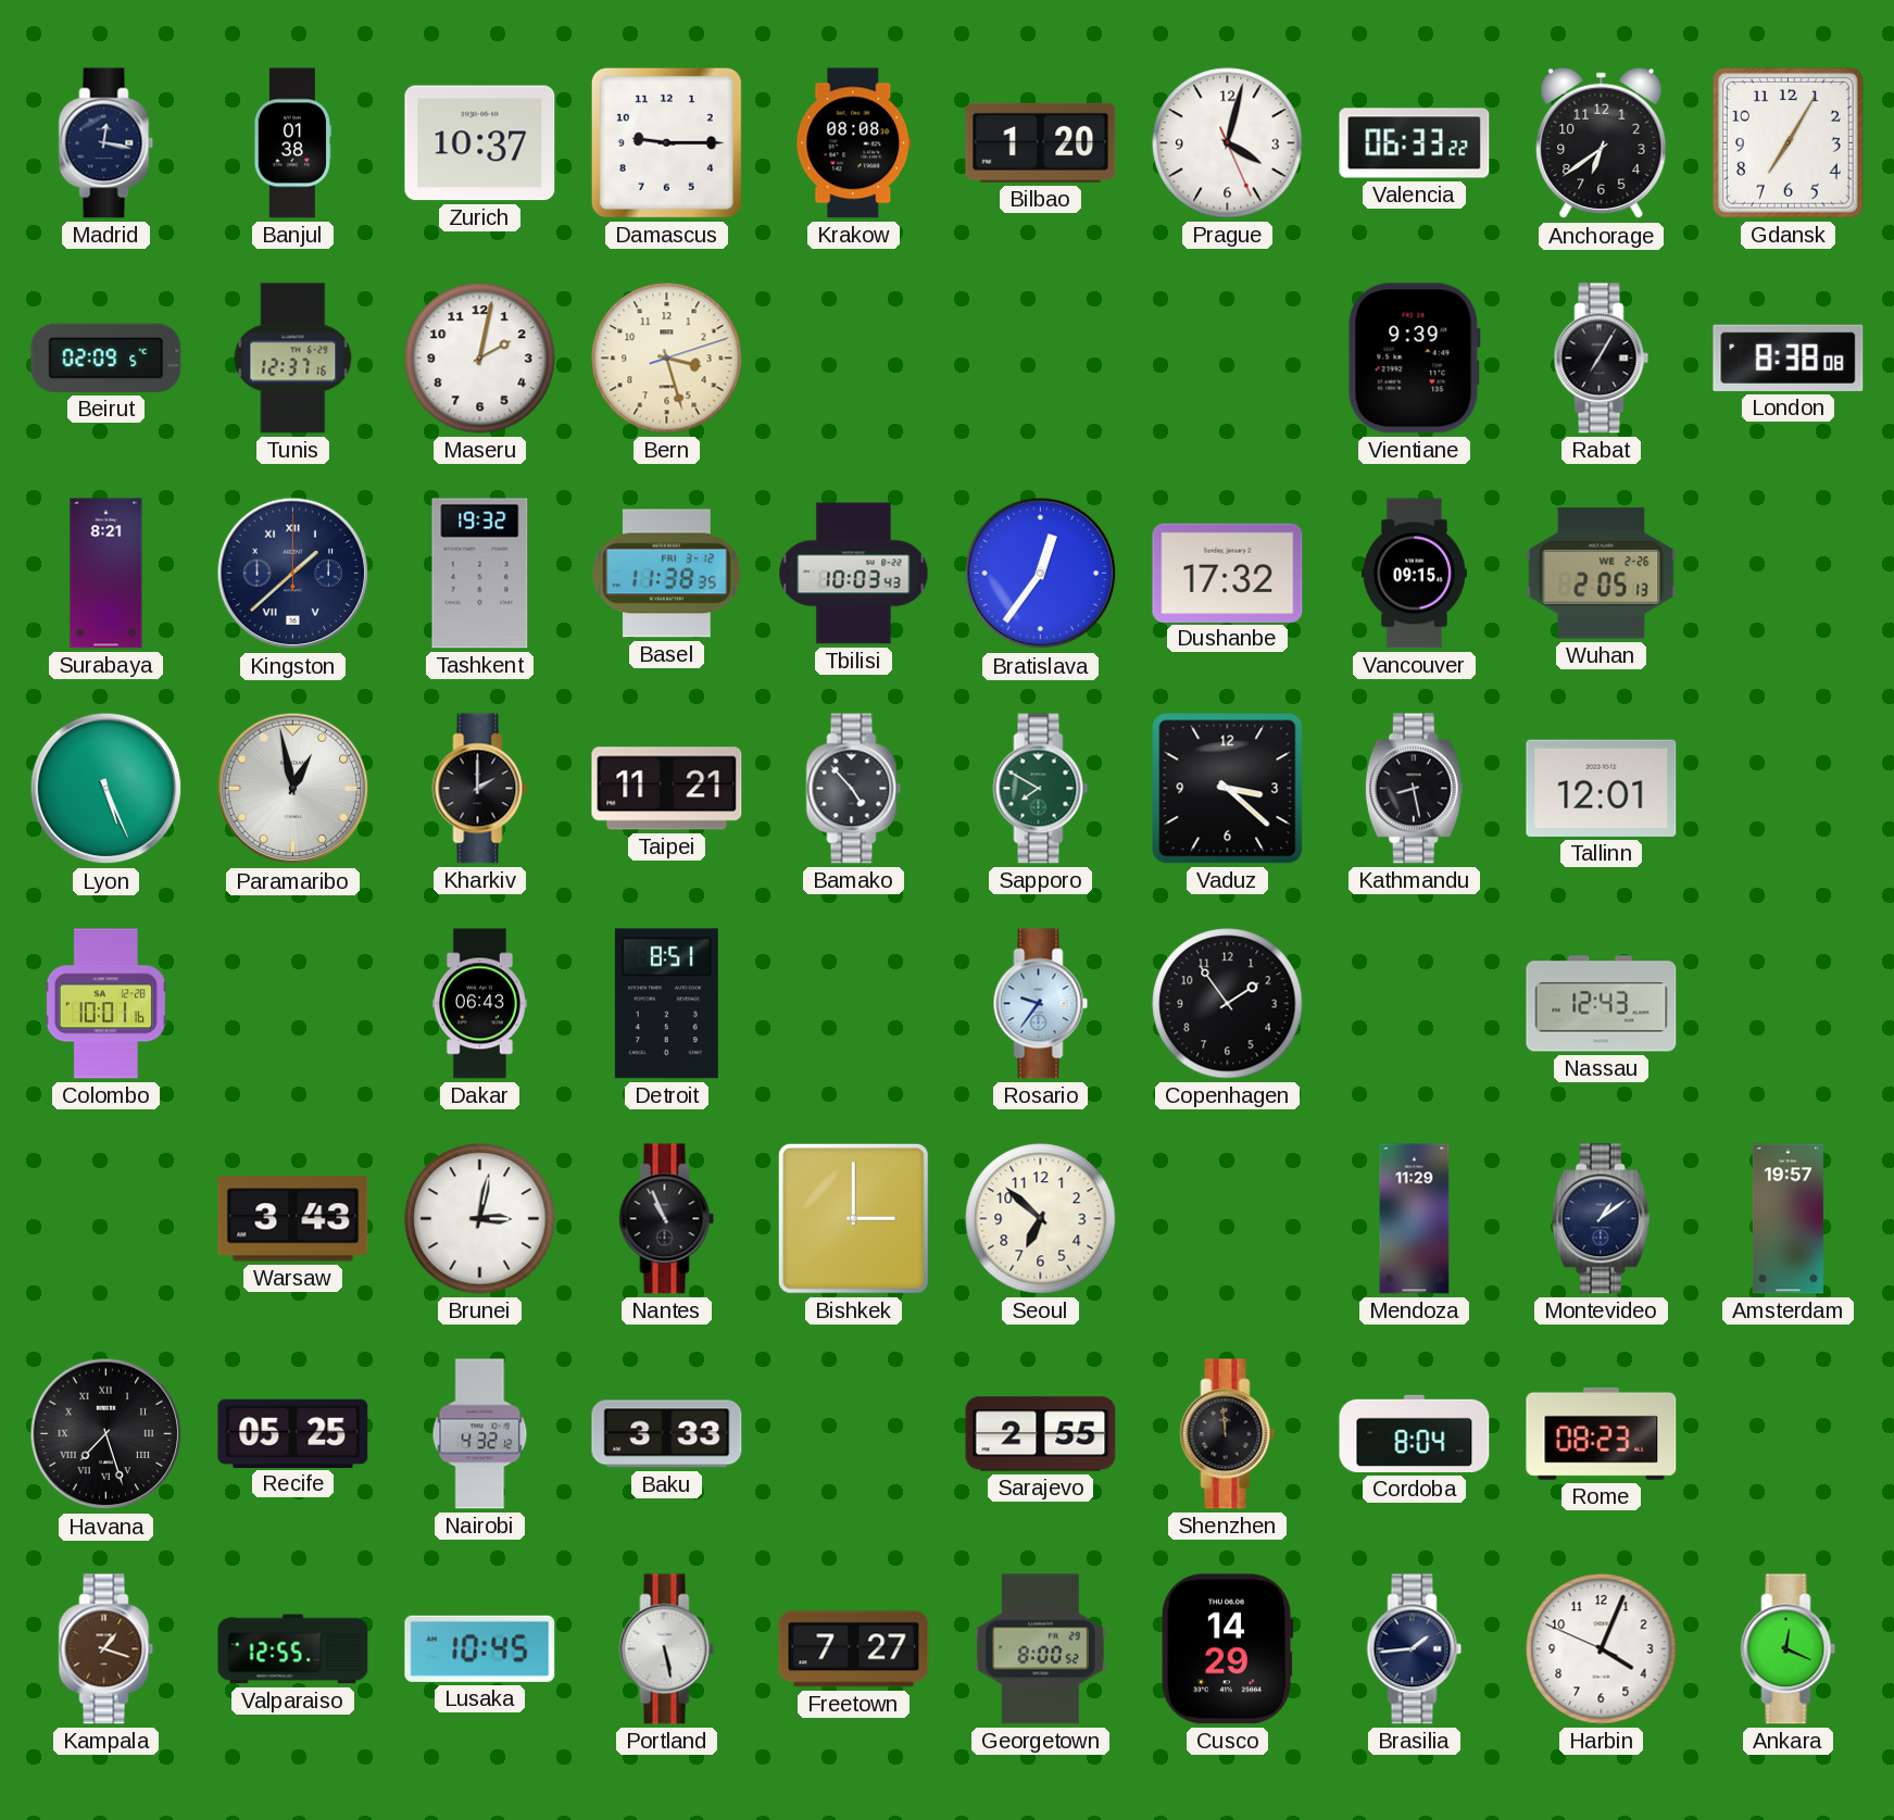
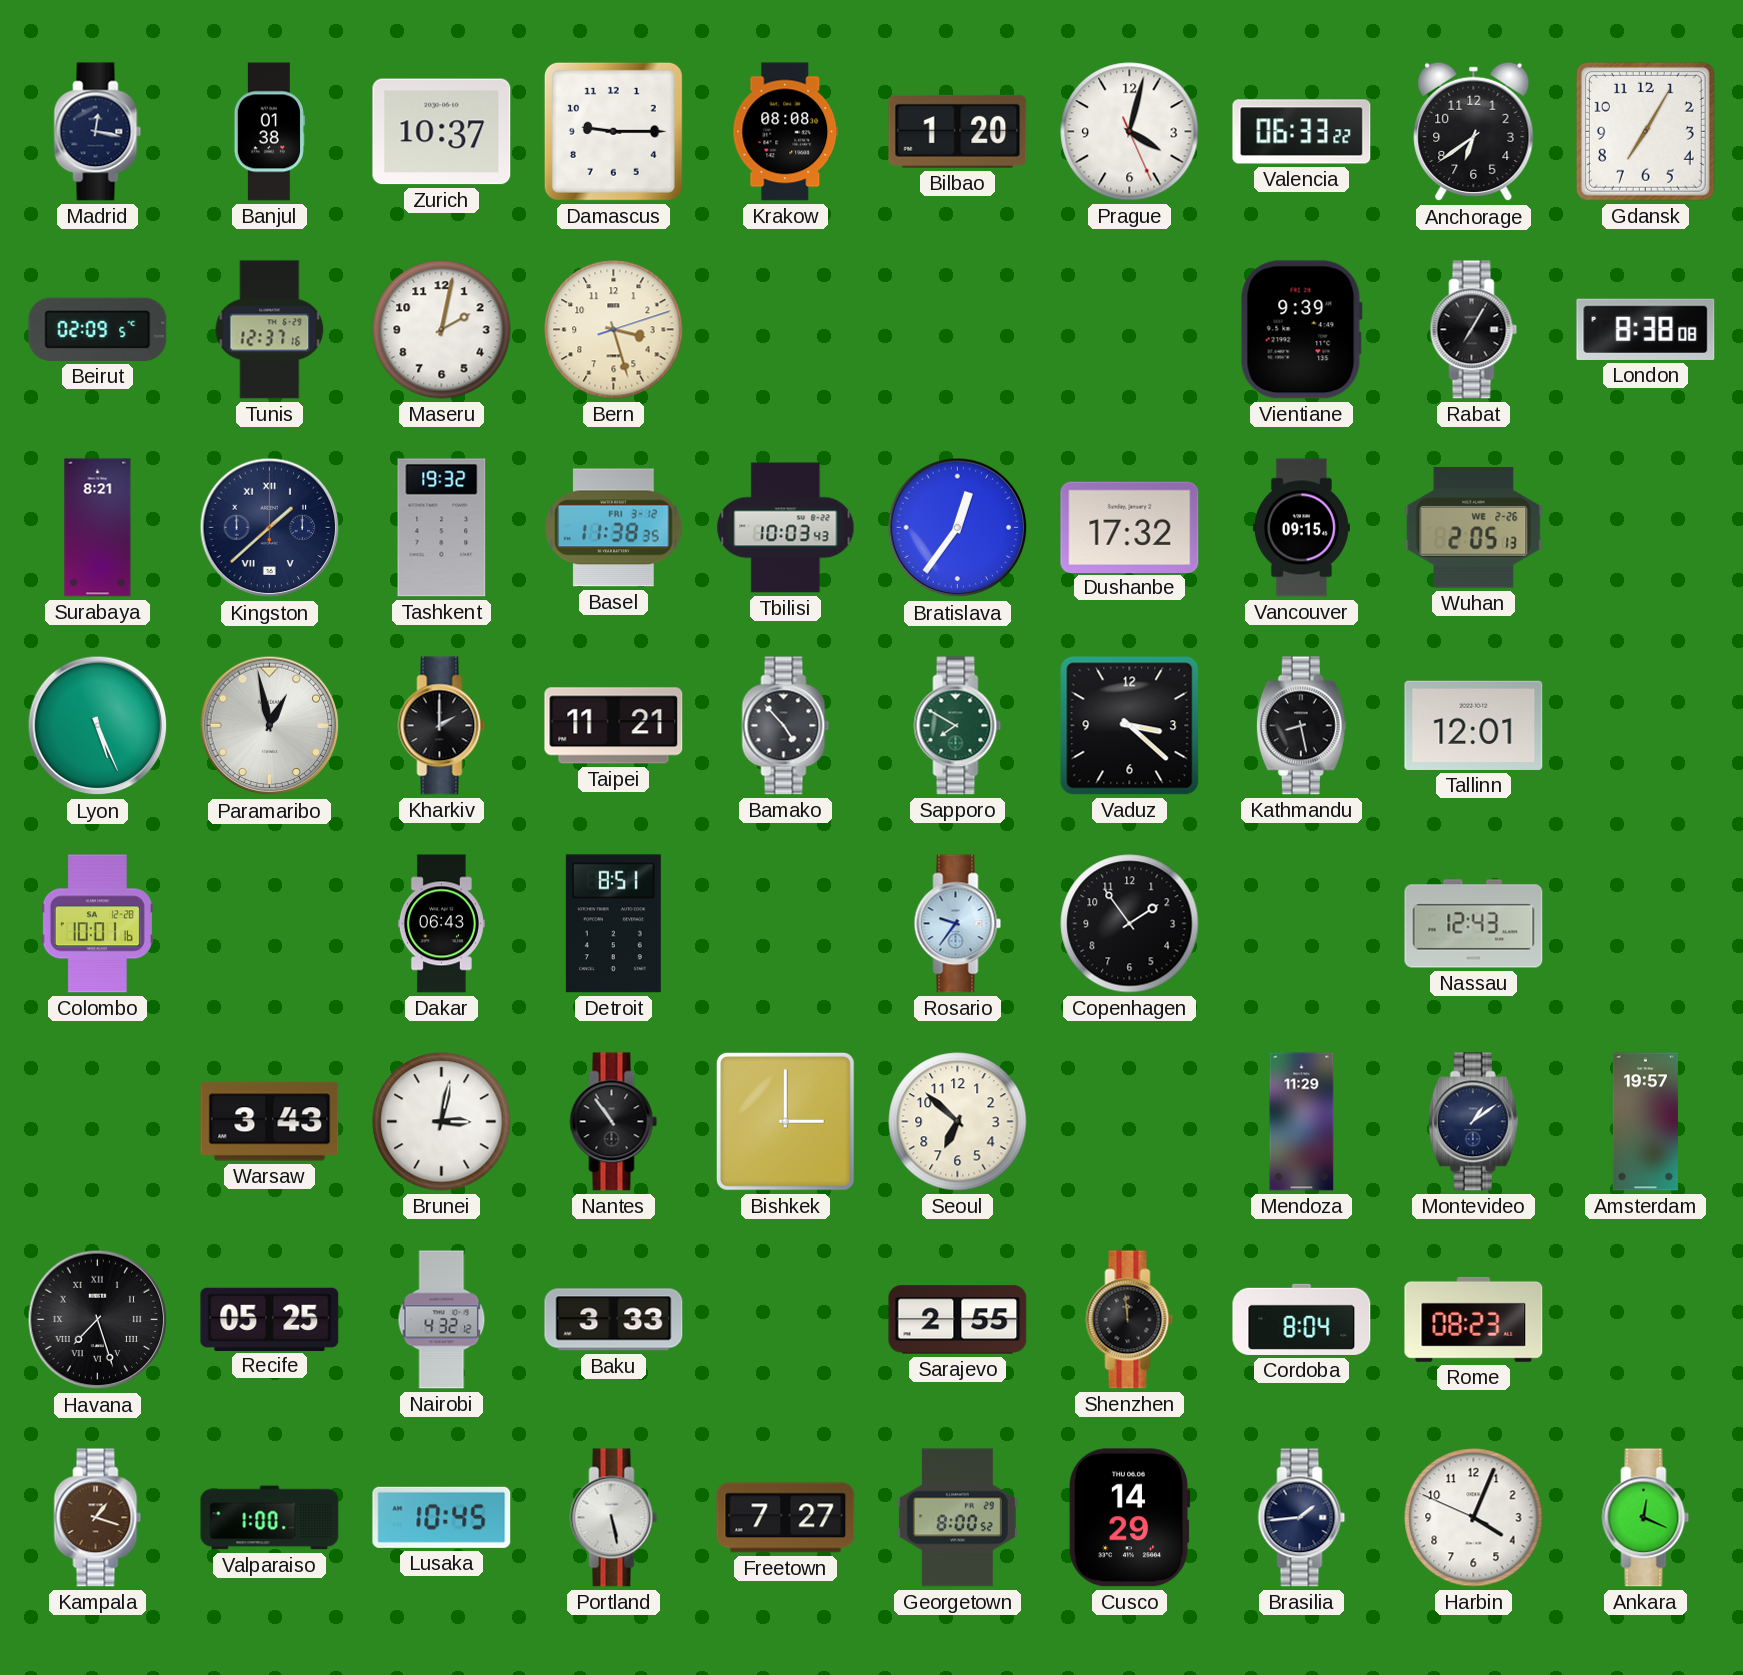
Nantes: 10:56 -> 10:54 (614, 1122)
Valparaiso: 12:55 -> 1:00 (270, 1518)
